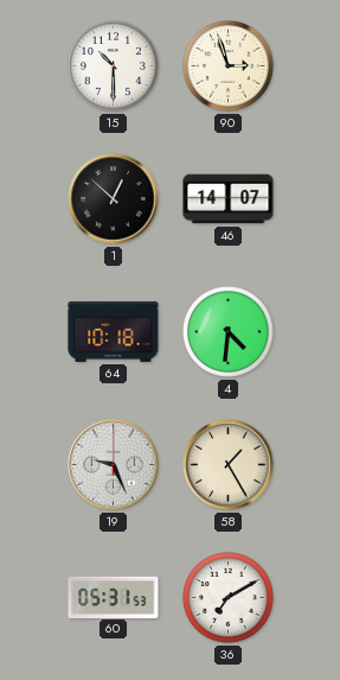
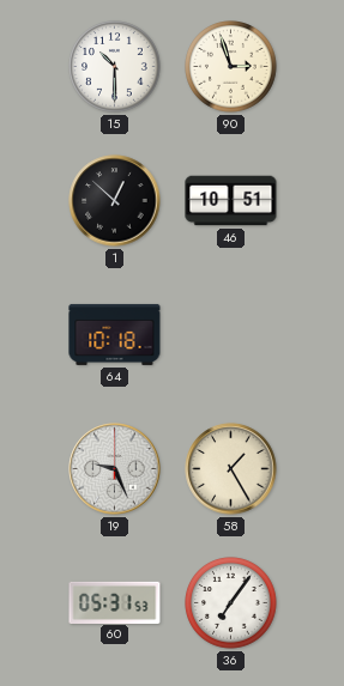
46: 14:07 -> 10:51 (231, 201)
4: 4:31 -> none (229, 332)
36: 7:10 -> 7:06 (231, 603)
